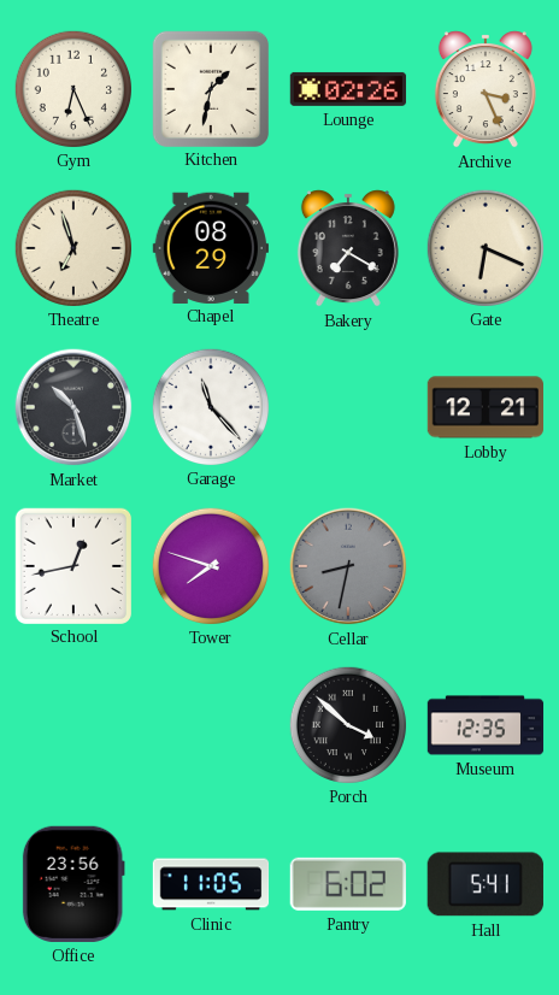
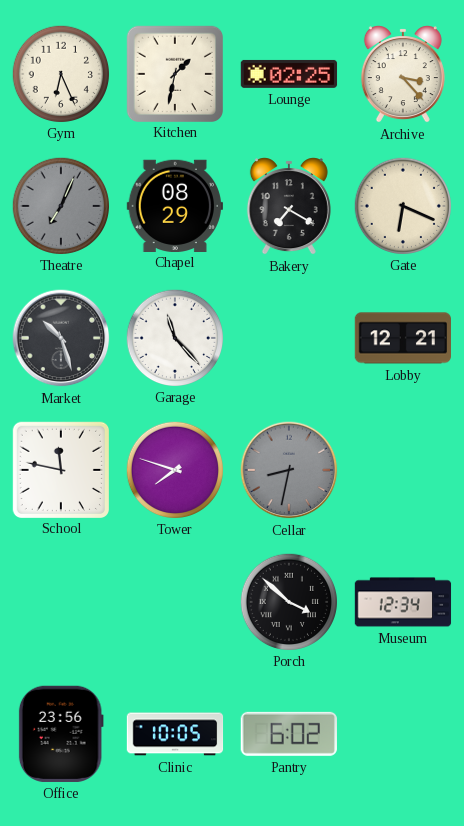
Lounge: 02:26 -> 02:25 (289, 74)
Archive: 3:26 -> 3:23 (403, 74)
Theatre: 6:57 -> 7:04 (60, 205)
Theatre dial: cream -> grey (60, 205)
School: 12:43 -> 11:47 (60, 469)
Museum: 12:35 -> 12:34 (403, 602)
Clinic: 11:05 -> 10:05 (175, 734)
Hall: 5:41 -> none (486, 884)
